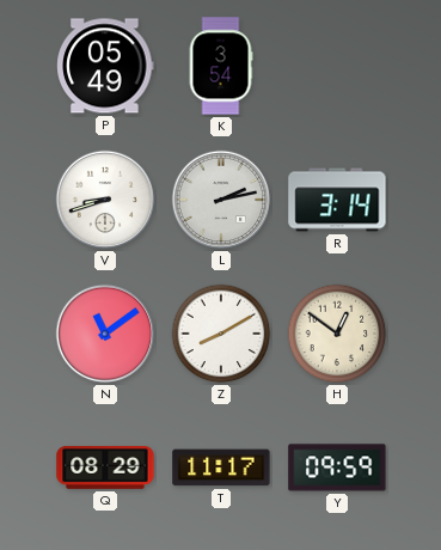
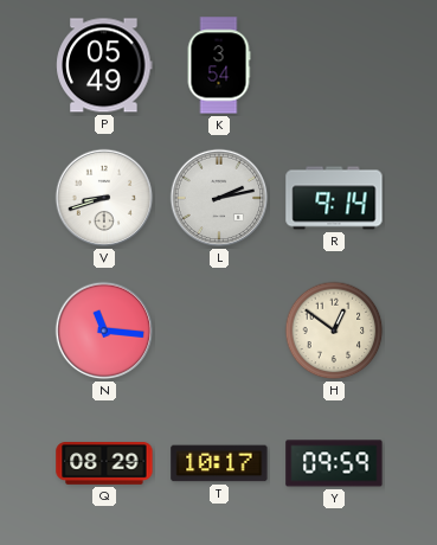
R: 3:14 -> 9:14 (334, 198)
N: 11:09 -> 11:16 (104, 331)
Z: 8:10 -> none (221, 334)
T: 11:17 -> 10:17 (219, 463)
